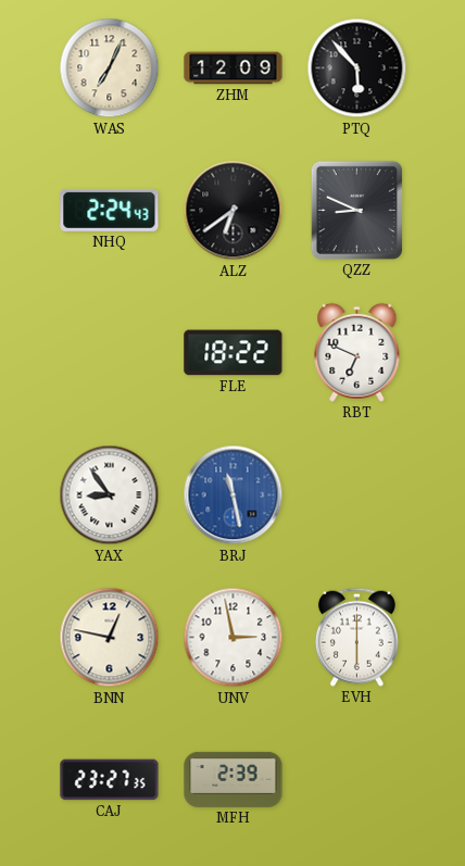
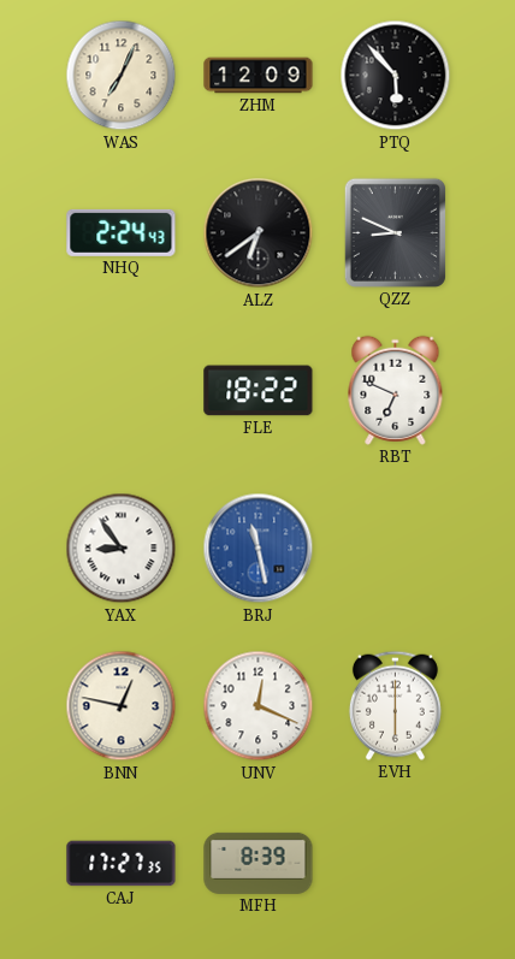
UNV: 2:58 -> 12:19 (259, 706)
CAJ: 23:27 -> 17:27 (122, 864)
MFH: 2:39 -> 8:39 (259, 863)
